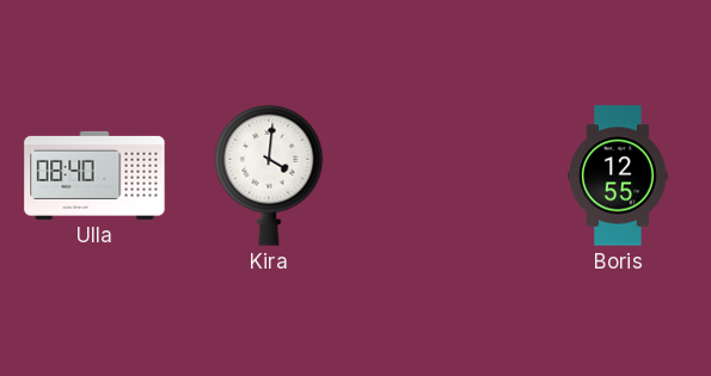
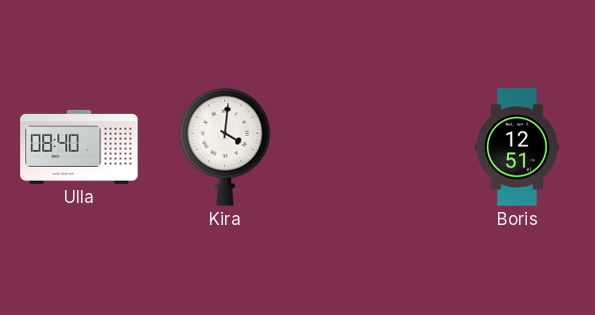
Boris: 12:55 -> 12:51 (517, 147)
